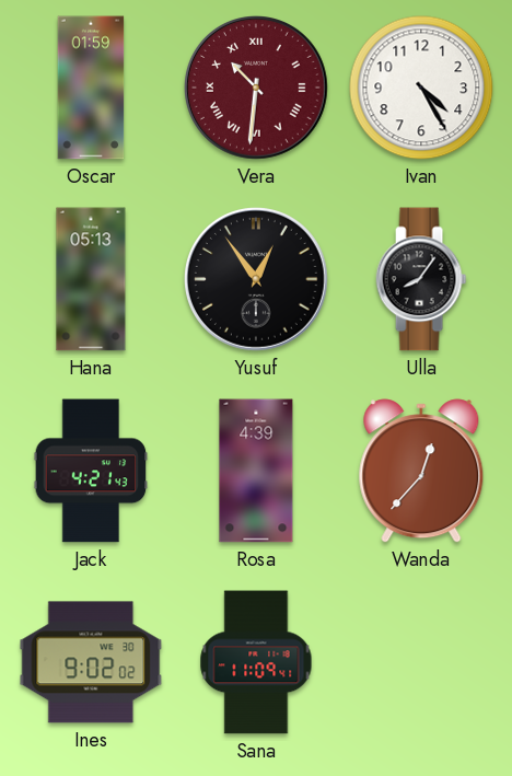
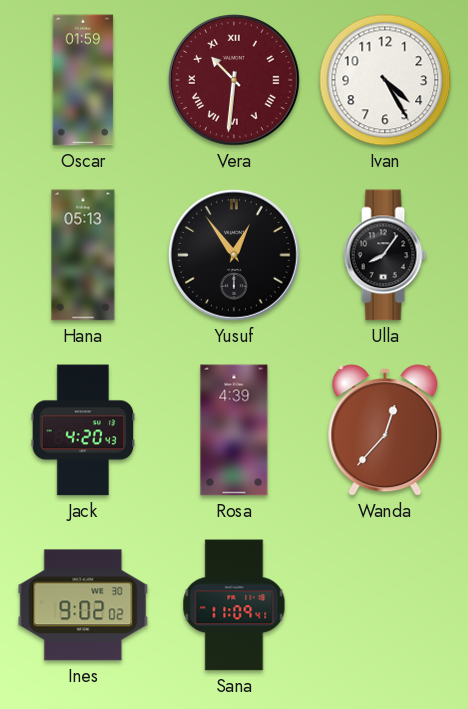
Jack: 4:21 -> 4:20 (83, 430)
